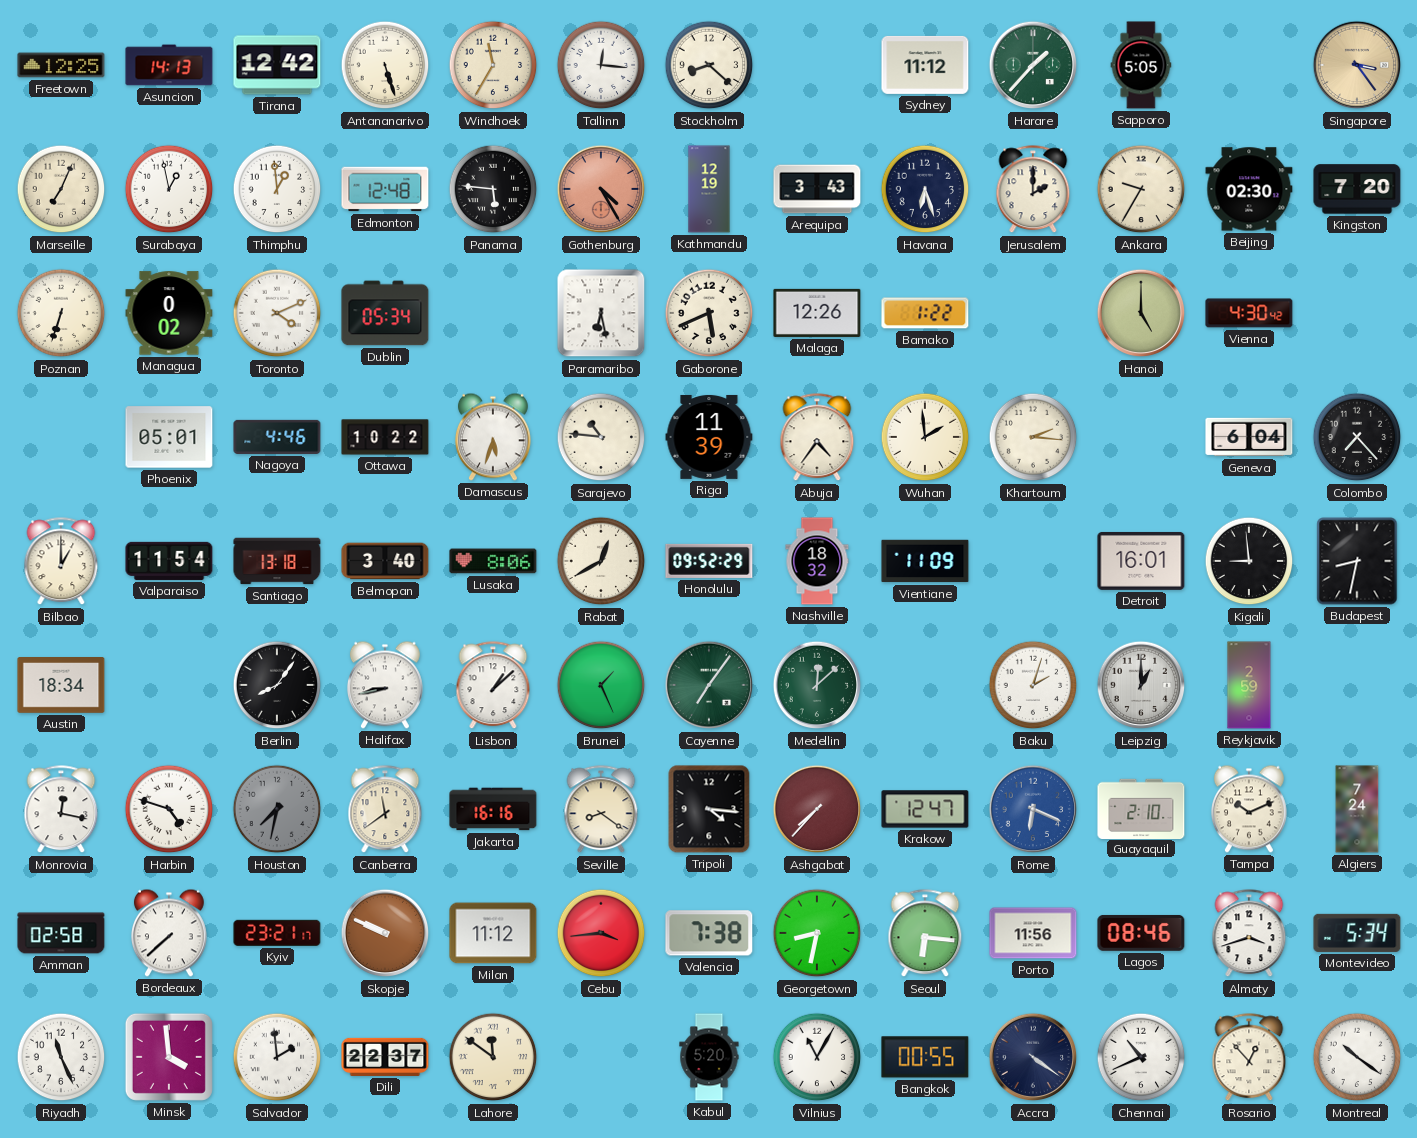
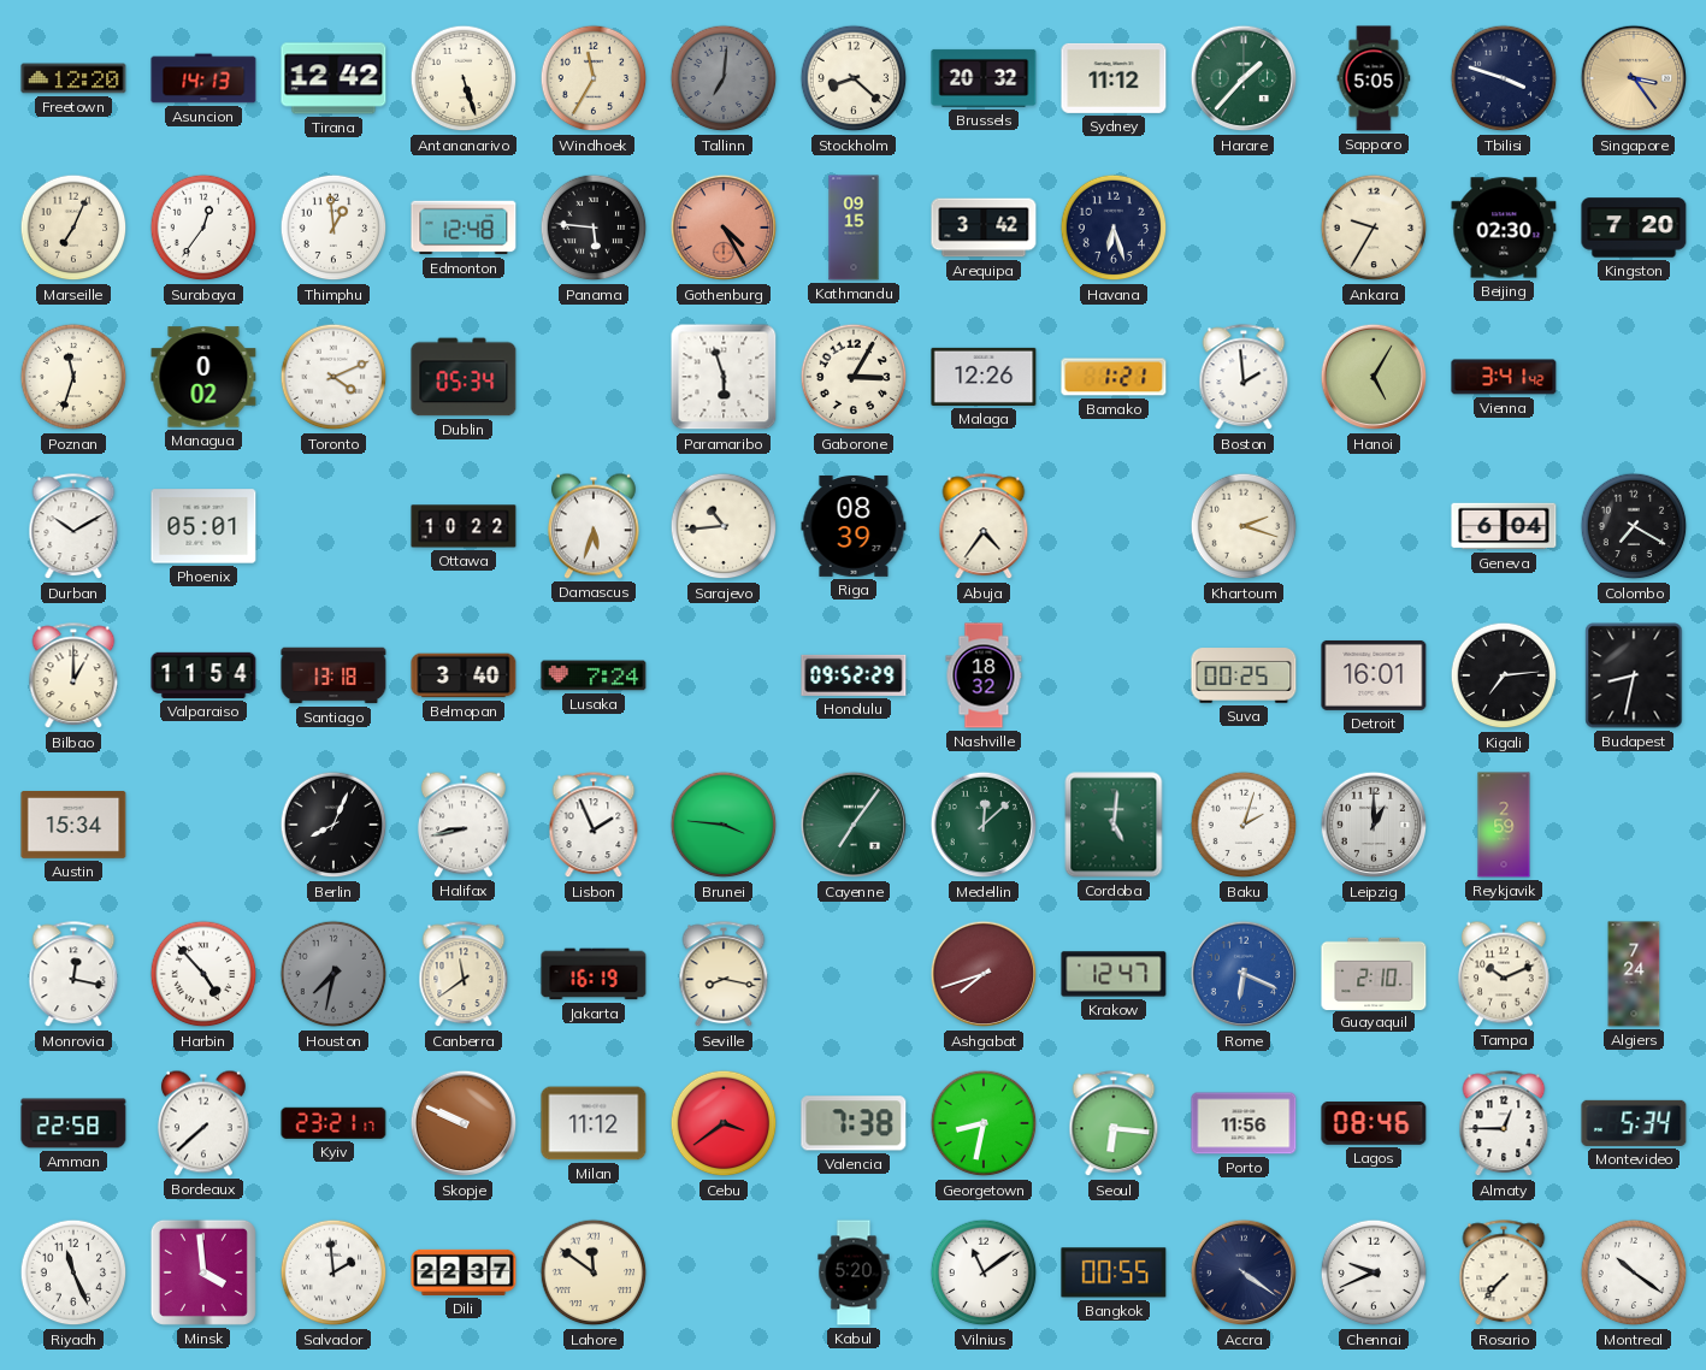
Freetown: 12:25 -> 12:20 (73, 78)
Tallinn: 12:16 -> 7:01 (724, 78)
Tallinn dial: white -> grey (724, 78)
Brussels: none -> 20:32 (984, 78)
Tbilisi: none -> 3:48 (1504, 78)
Surabaya: 12:58 -> 12:36 (203, 228)
Kathmandu: 12:19 -> 09:15 (854, 228)
Arequipa: 3:43 -> 3:42 (984, 228)
Jerusalem: 2:00 -> none (1033, 190)
Poznan: 6:33 -> 11:33 (73, 377)
Paramaribo: 6:28 -> 5:57 (724, 377)
Gaborone: 5:41 -> 3:05 (854, 377)
Bamako: 1:22 -> 1:21 (1114, 377)
Boston: none -> 1:59 (1244, 378)
Hanoi: 5:00 -> 5:05 (1374, 377)
Vienna: 4:30 -> 3:41 (1504, 377)
Durban: none -> 10:10 (73, 527)
Nagoya: 4:46 -> none (277, 437)
Sarajevo: 10:46 -> 10:44 (724, 526)
Riga: 11:39 -> 08:39 (854, 526)
Wuhan: 1:59 -> none (925, 437)
Khartoum: 2:16 -> 2:18 (1244, 526)
Colombo: 7:23 -> 7:20 (1634, 526)
Lusaka: 8:06 -> 7:24 (594, 675)
Rabat: 12:40 -> none (601, 561)
Vientiane: 11:09 -> none (925, 561)
Suva: none -> 00:25 (1244, 675)
Kigali: 8:59 -> 7:14 (1504, 675)
Austin: 18:34 -> 15:34 (73, 826)
Berlin: 8:06 -> 8:04 (333, 825)
Lisbon: 1:08 -> 1:56 (594, 826)
Brunei: 1:26 -> 3:46 (724, 825)
Cordoba: none -> 5:01 (1114, 825)
Harbin: 4:48 -> 4:53 (203, 974)
Jakarta: 16:16 -> 16:19 (594, 974)
Seville: 8:21 -> 8:17 (724, 975)
Tripoli: 4:16 -> none (709, 809)
Ashgabat: 7:37 -> 7:42 (984, 974)
Amman: 02:58 -> 22:58 (73, 1123)
Cebu: 3:44 -> 3:39 (724, 1123)
Almaty: 3:42 -> 12:45 (1504, 1124)
Vilnius: 11:05 -> 11:09 (984, 1272)
Chennai: 10:41 -> 9:41 (1374, 1272)
Rosario: 12:53 -> 7:37 (1504, 1274)
